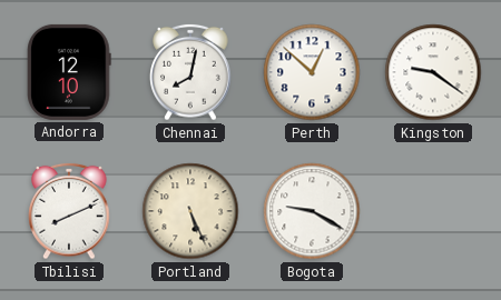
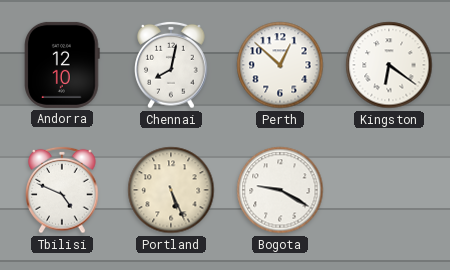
Kingston: 9:21 -> 6:21 (389, 65)
Tbilisi: 8:11 -> 4:49 (62, 190)
